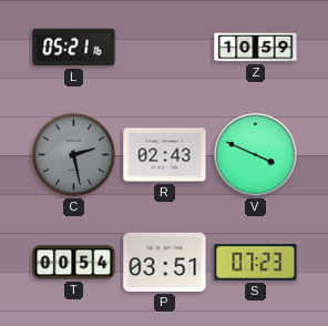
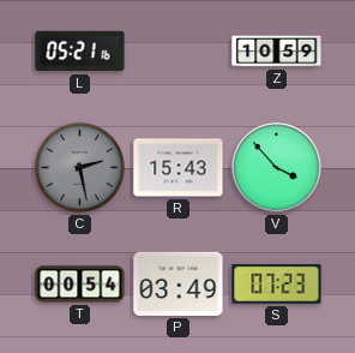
R: 02:43 -> 15:43 (179, 168)
V: 3:49 -> 3:53 (277, 168)
P: 03:51 -> 03:49 (179, 283)
